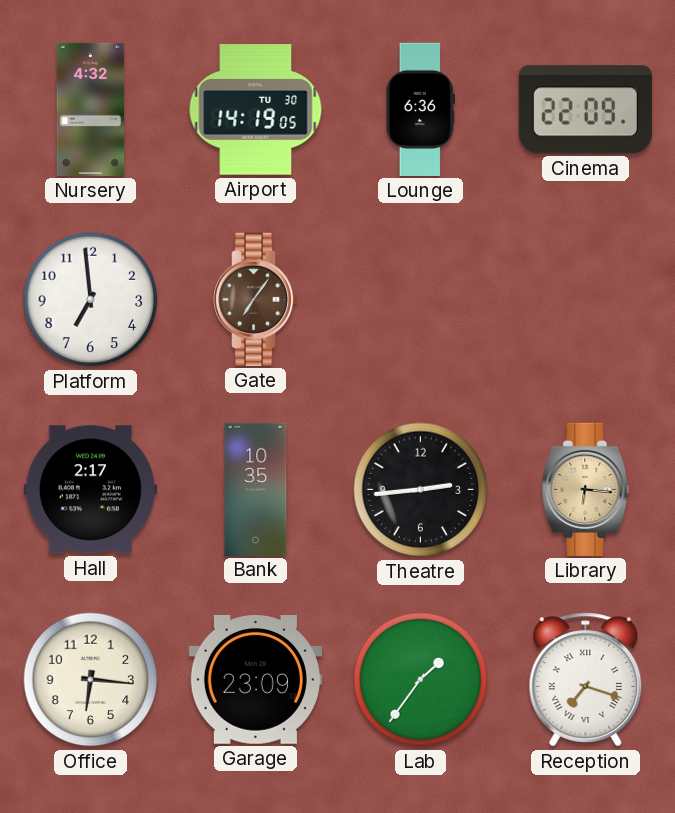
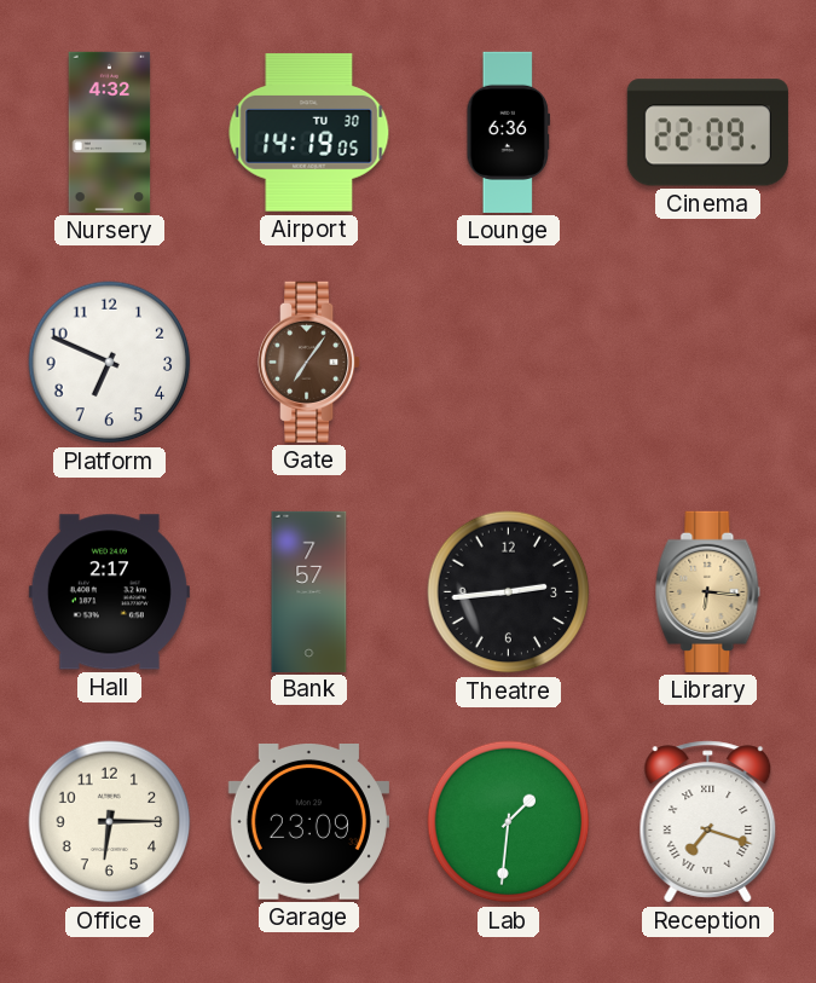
Platform: 6:59 -> 6:49 (110, 363)
Bank: 10:35 -> 7:57 (309, 591)
Office: 6:16 -> 6:15 (110, 822)
Lab: 1:36 -> 1:31 (509, 822)
